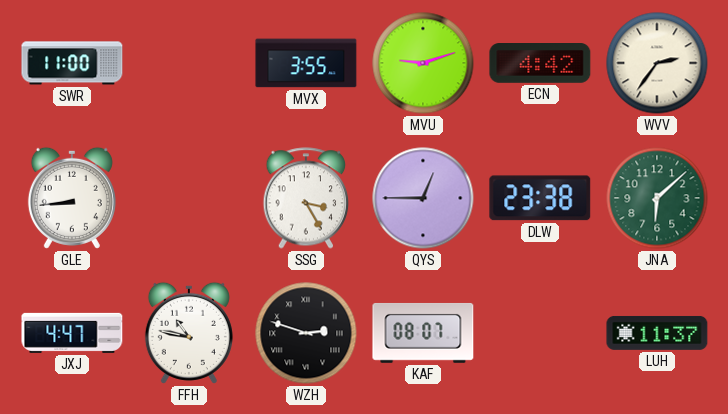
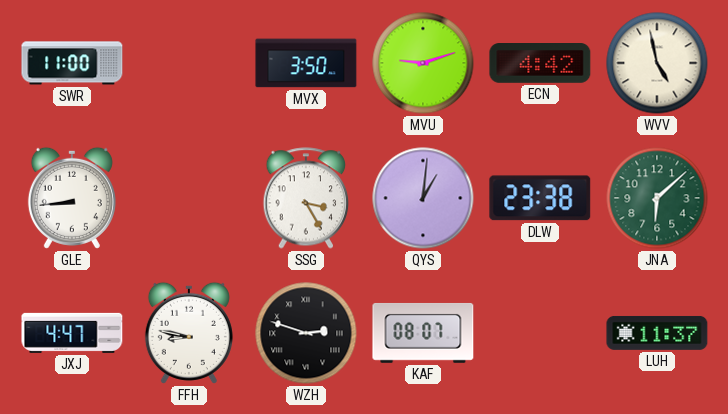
MVX: 3:55 -> 3:50 (306, 63)
WVV: 2:36 -> 4:58 (657, 63)
QYS: 12:45 -> 1:01 (423, 198)
FFH: 10:47 -> 8:47 (189, 333)
